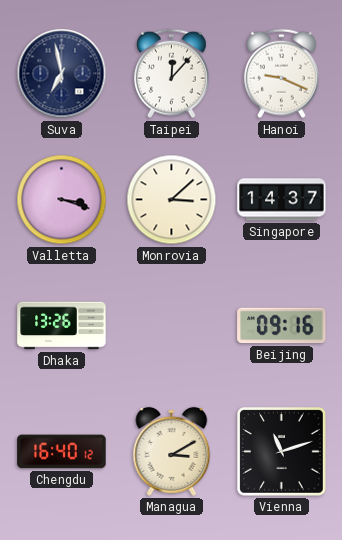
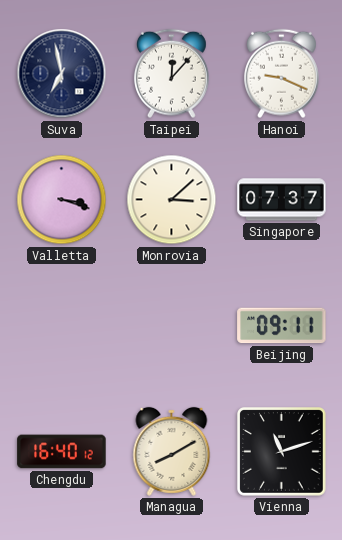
Singapore: 14:37 -> 07:37 (282, 200)
Dhaka: 13:26 -> none (62, 326)
Beijing: 09:16 -> 09:11 (282, 326)
Managua: 3:10 -> 8:10 (172, 451)
